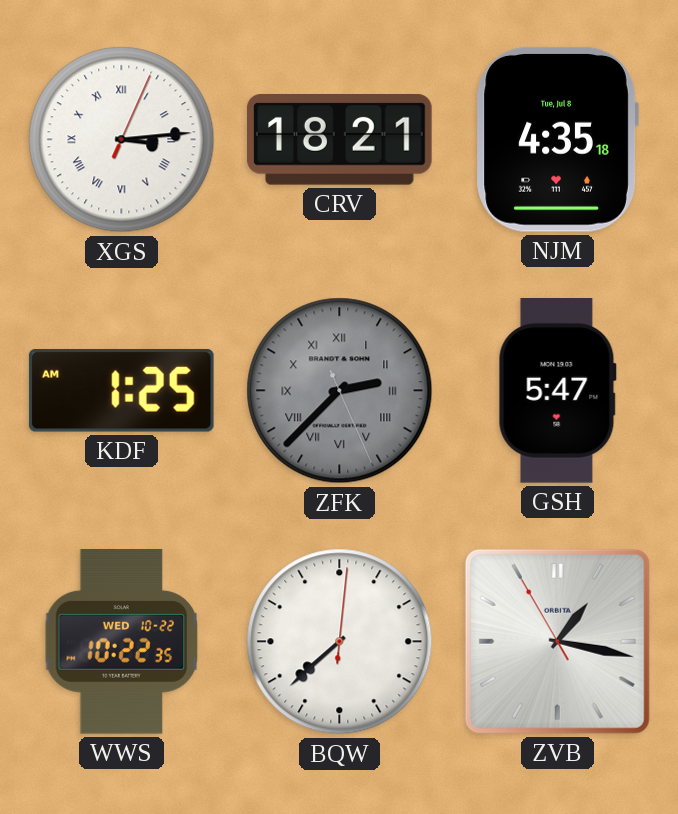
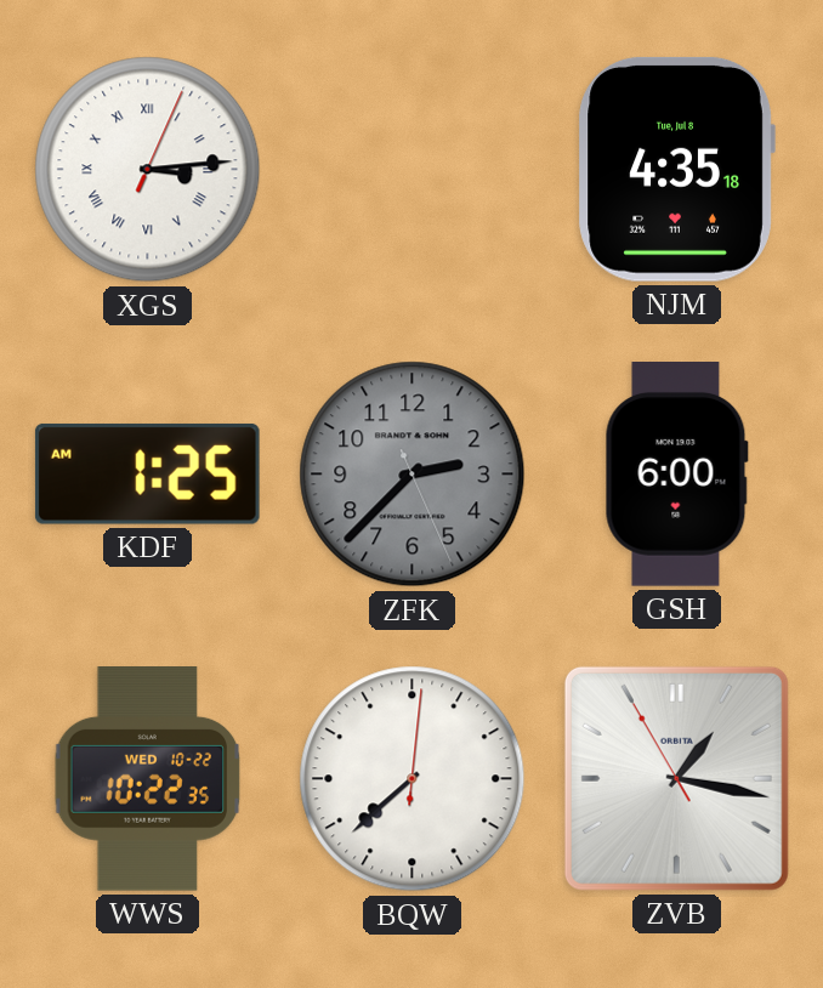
CRV: 18:21 -> none (340, 140)
ZFK numerals: Roman -> Arabic (413, 475)
GSH: 5:47 -> 6:00 (676, 475)
